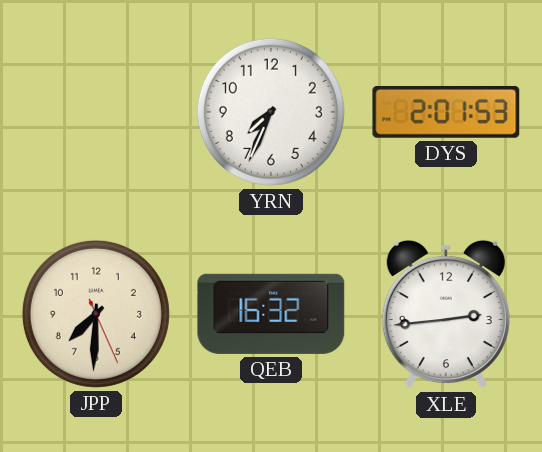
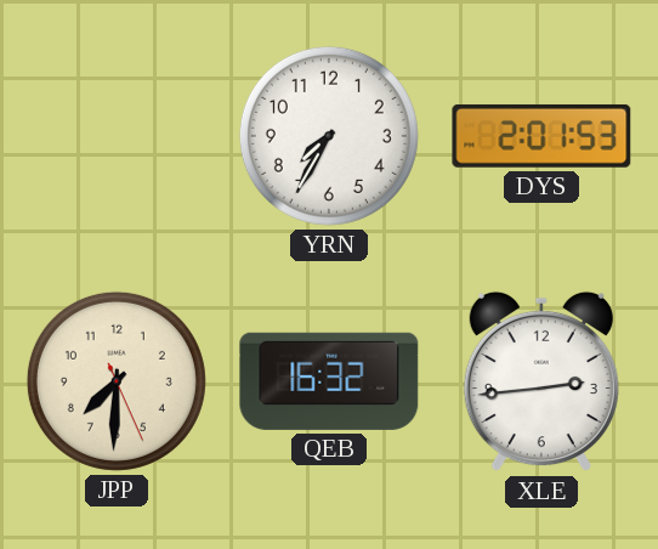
YRN: 7:34 -> 7:35 (329, 136)
